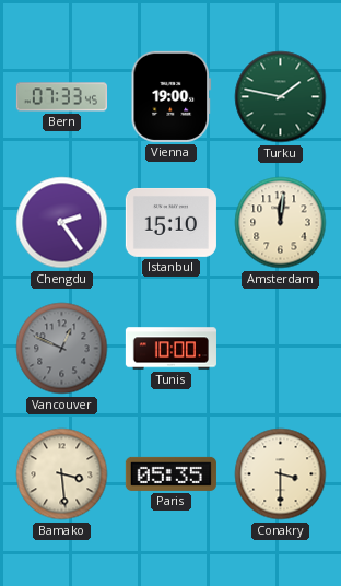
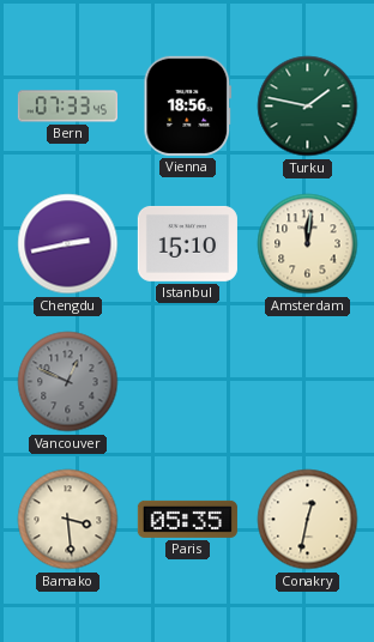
Vienna: 19:00 -> 18:56 (188, 105)
Chengdu: 2:24 -> 2:43 (68, 244)
Tunis: 10:00 -> none (170, 349)
Conakry: 3:30 -> 12:32 (308, 520)
